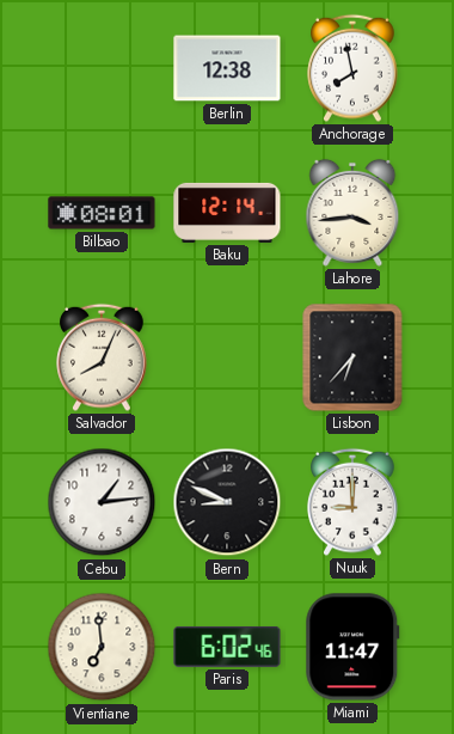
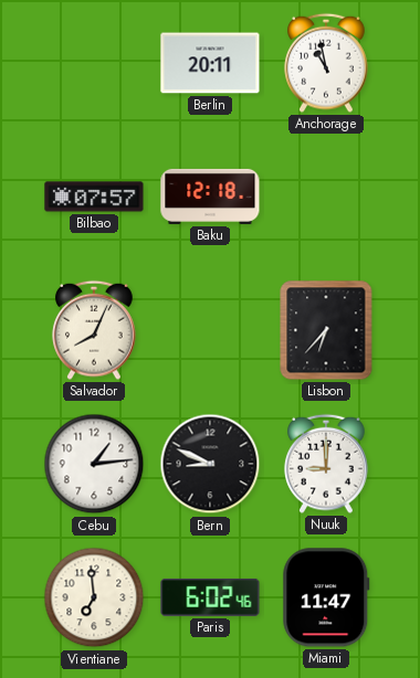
Berlin: 12:38 -> 20:11 (210, 63)
Anchorage: 7:58 -> 10:58 (326, 63)
Bilbao: 08:01 -> 07:57 (94, 197)
Baku: 12:14 -> 12:18 (210, 197)
Lahore: 3:44 -> none (352, 213)
